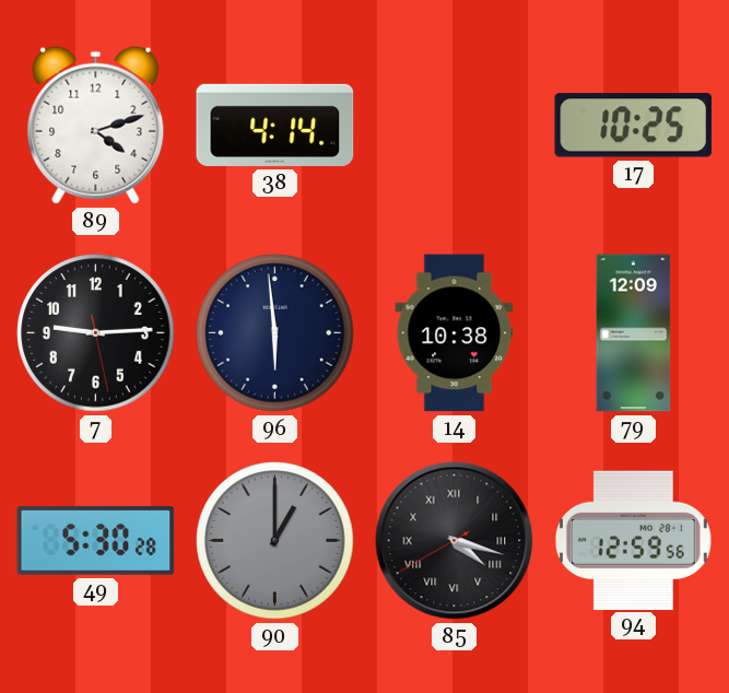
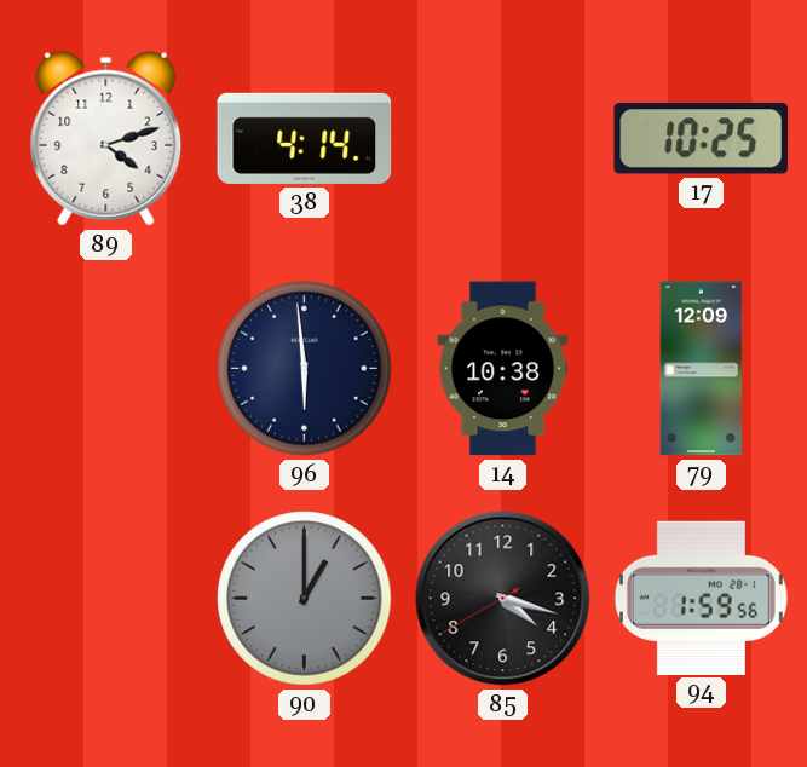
7: 9:14 -> none (96, 333)
49: 5:30 -> none (96, 541)
85 numerals: Roman -> Arabic (503, 599)
94: 12:59 -> 1:59 (701, 598)
